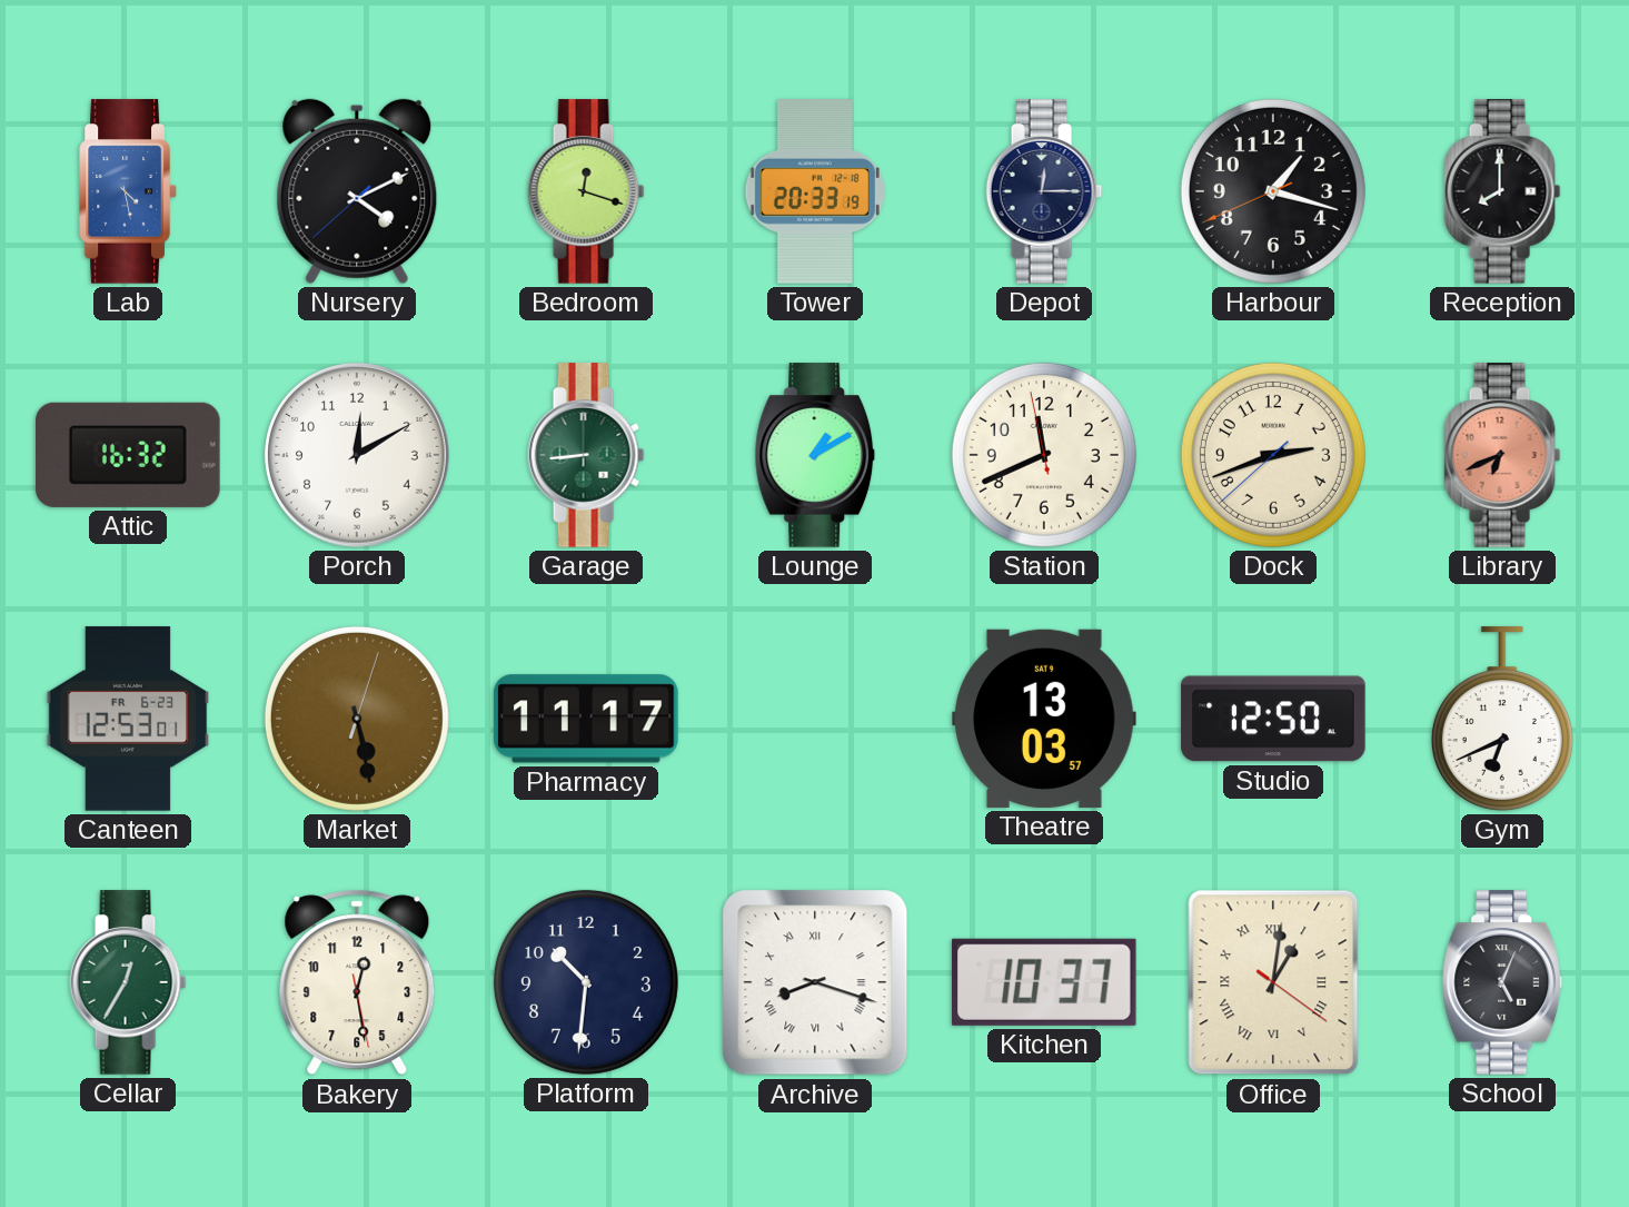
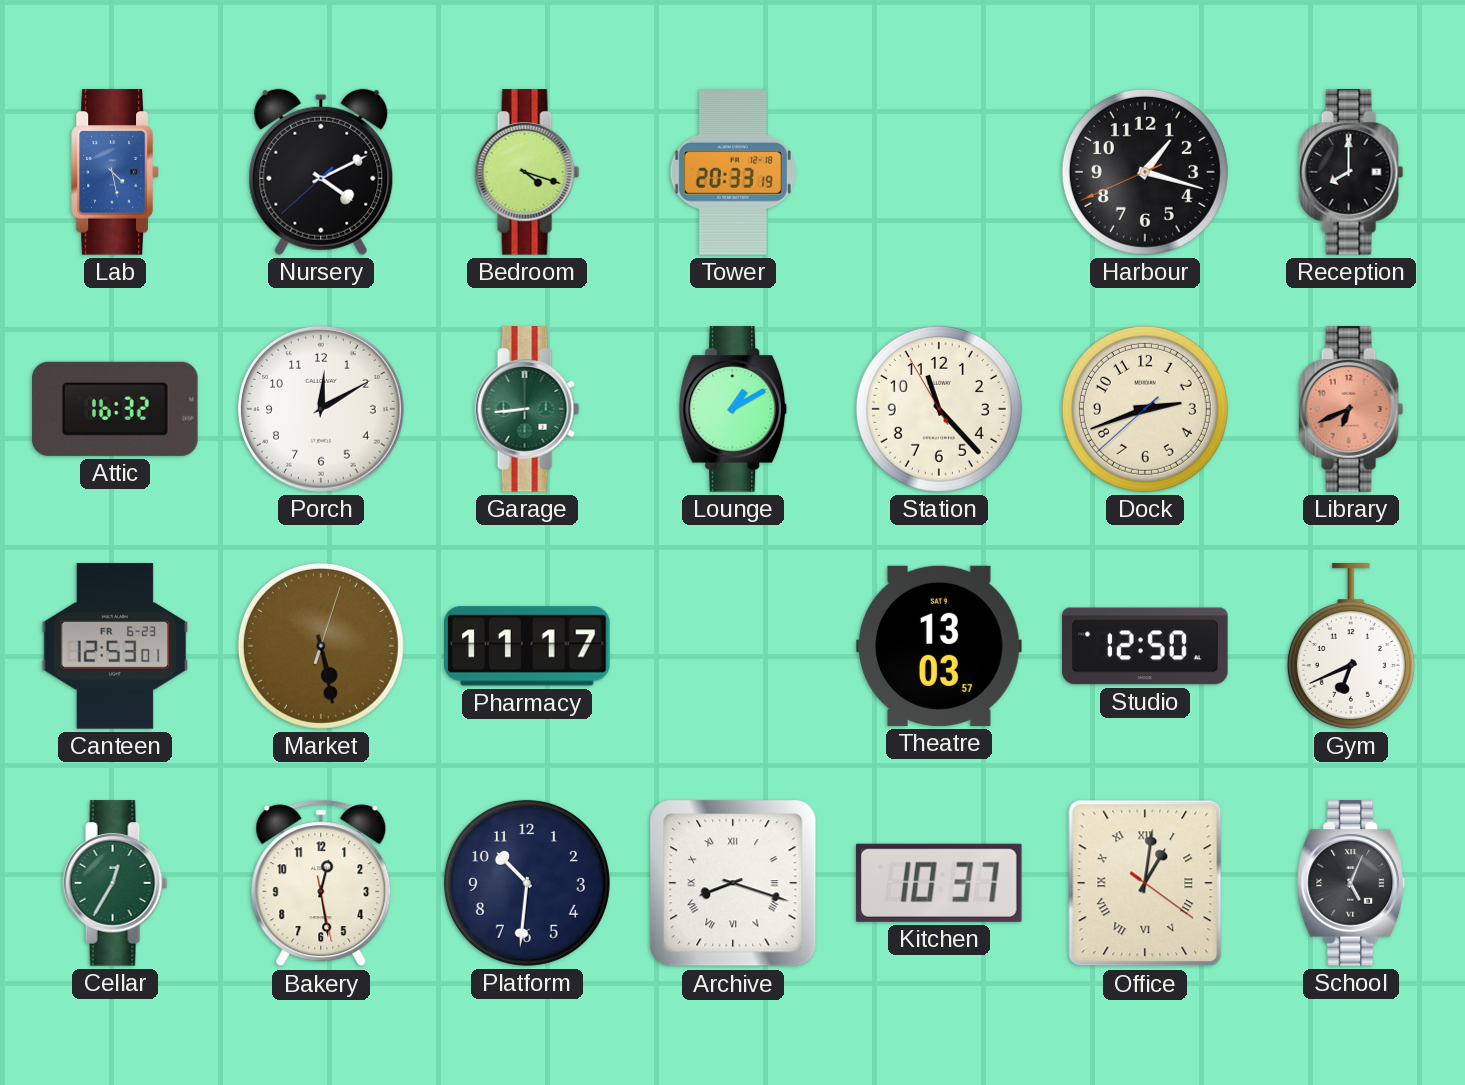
Bedroom: 12:18 -> 4:18 (527, 172)
Depot: 12:15 -> none (1044, 191)
Station: 11:40 -> 11:22 (939, 409)
